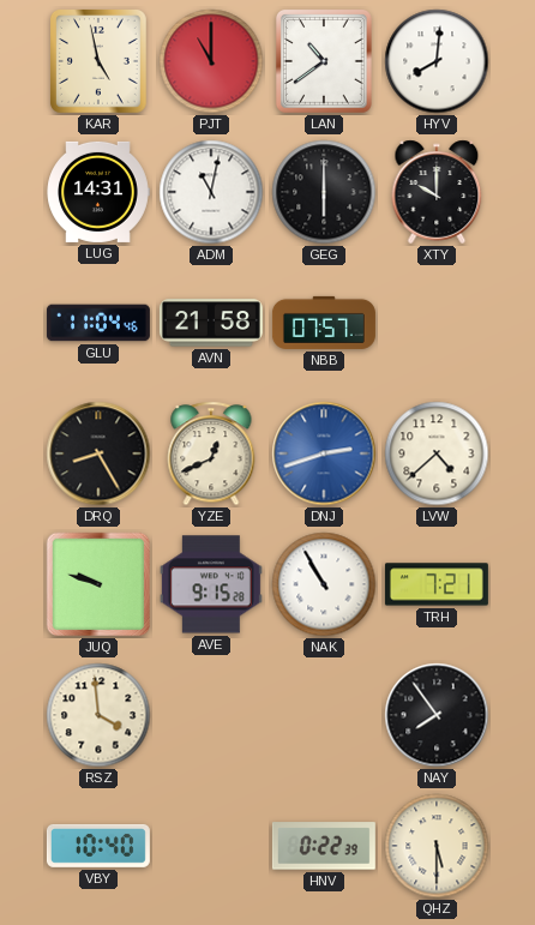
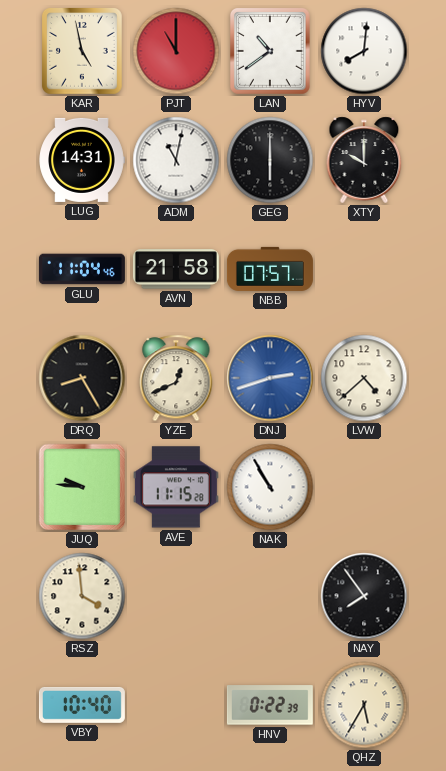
JUQ: 9:48 -> 9:46 (82, 487)
AVE: 9:15 -> 11:15 (176, 487)
TRH: 7:21 -> none (437, 584)
QHZ: 5:30 -> 5:35 (364, 705)
